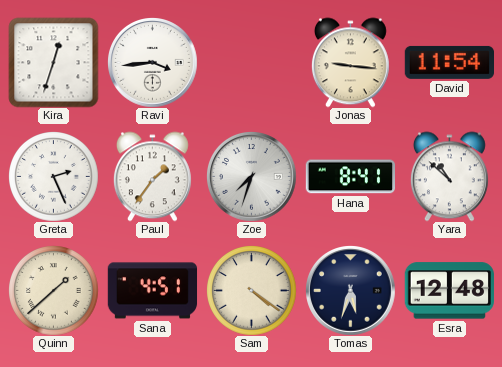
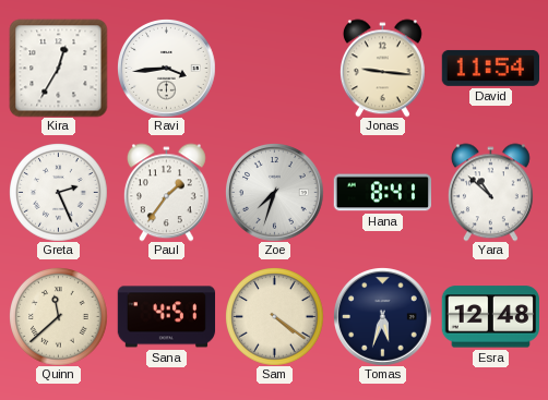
Kira: 12:33 -> 12:35 (58, 68)
Quinn: 1:38 -> 11:38 (59, 317)
